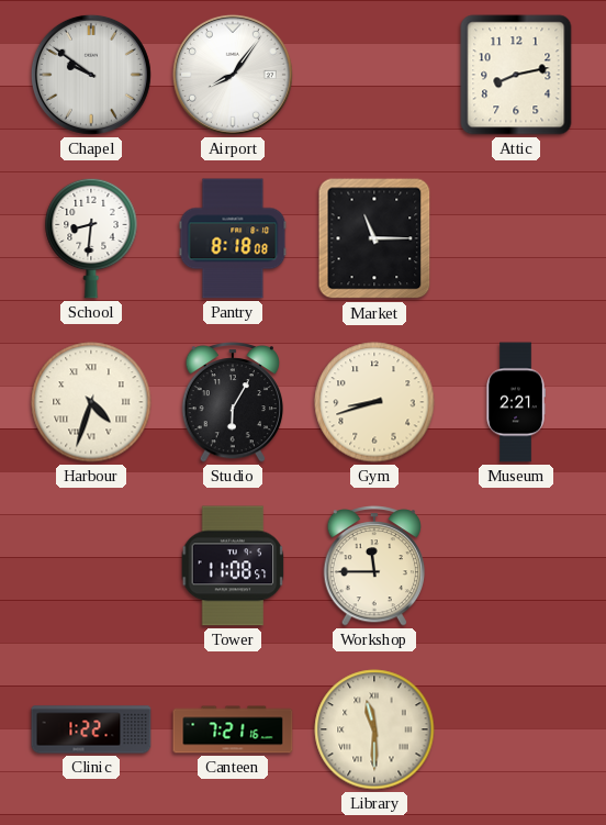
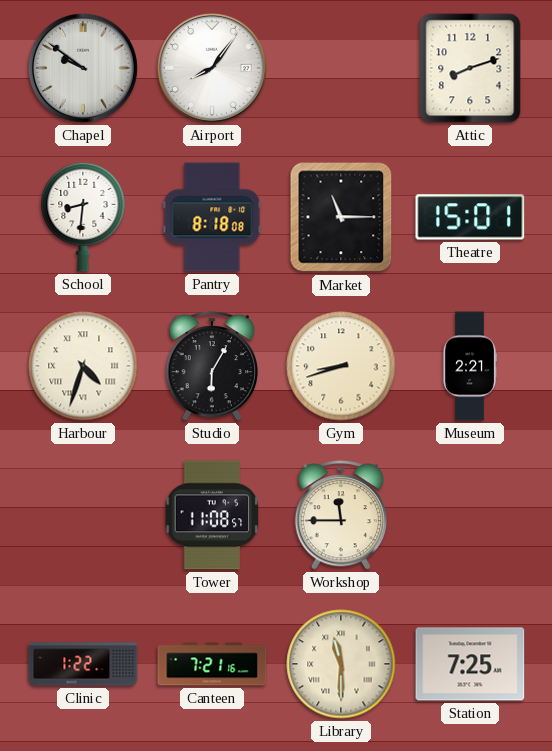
Attic: 8:13 -> 8:12 (470, 68)
Theatre: none -> 15:01 (470, 217)
Station: none -> 7:25 (470, 664)
